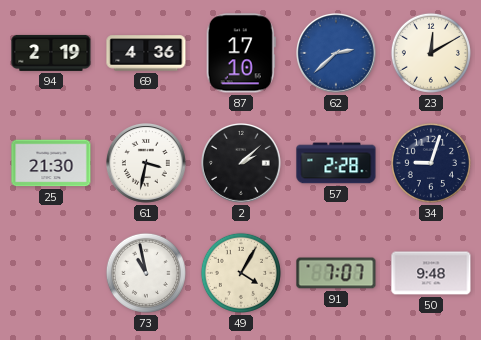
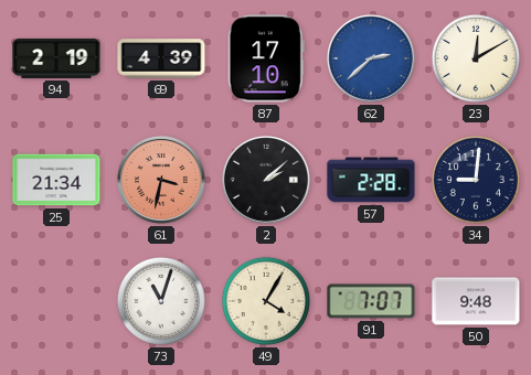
69: 4:36 -> 4:39 (161, 58)
25: 21:30 -> 21:34 (56, 180)
61 dial: white -> salmon (162, 181)
34: 9:03 -> 9:01 (476, 180)
73: 10:58 -> 11:03 (161, 301)
